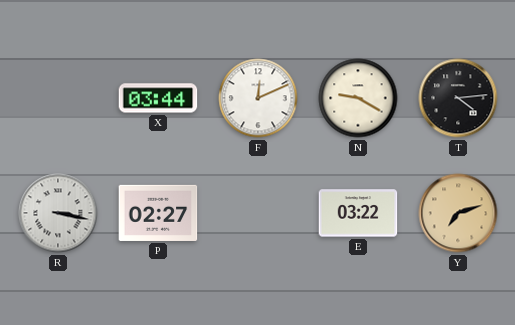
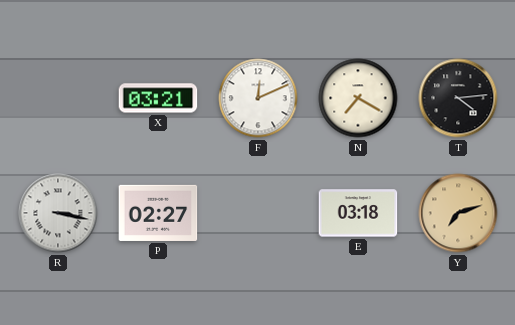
X: 03:44 -> 03:21 (158, 98)
N: 9:20 -> 7:20 (358, 98)
E: 03:22 -> 03:18 (358, 213)
